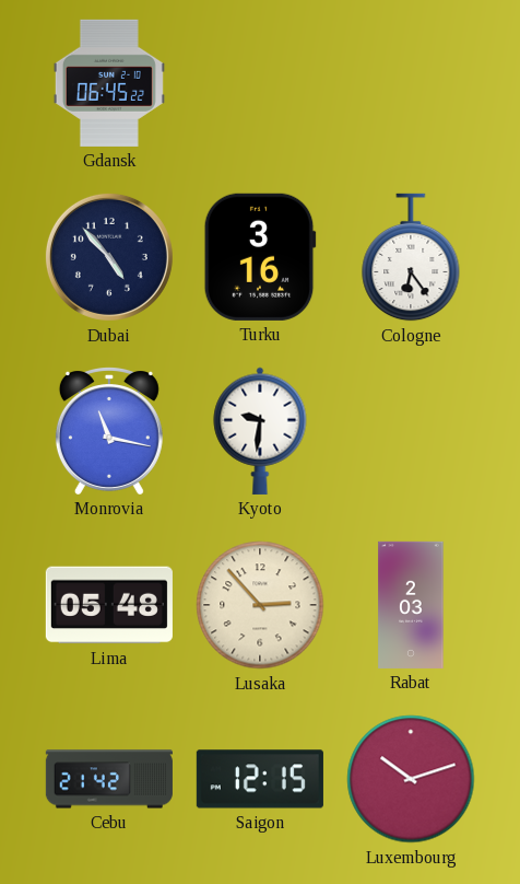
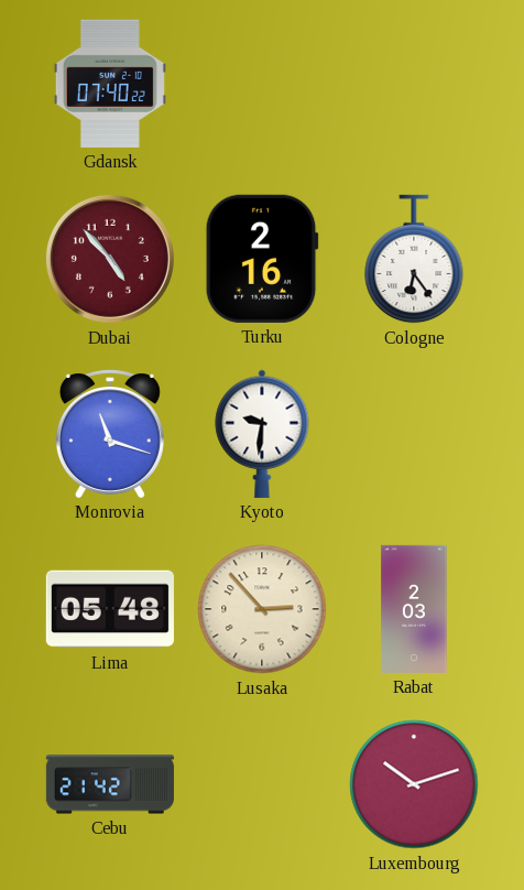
Gdansk: 06:45 -> 07:40 (110, 84)
Dubai dial: navy -> burgundy (110, 259)
Turku: 3:16 -> 2:16 (262, 259)
Monrovia: 11:17 -> 11:18 (110, 434)
Saigon: 12:15 -> none (260, 779)
